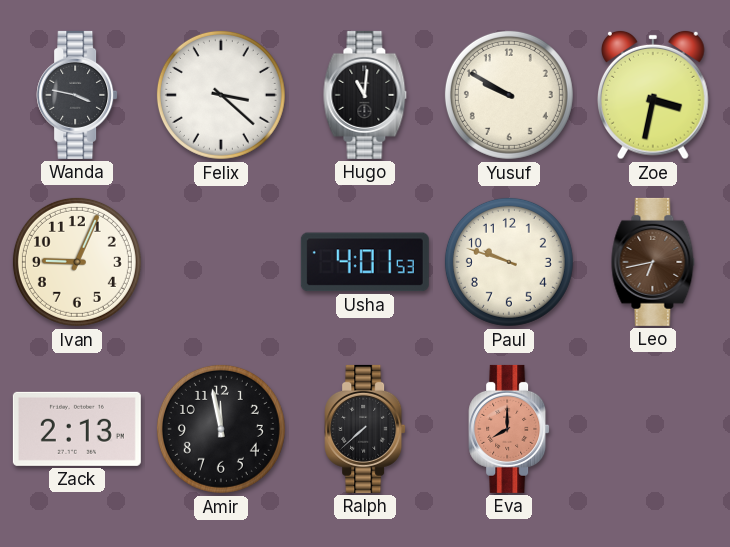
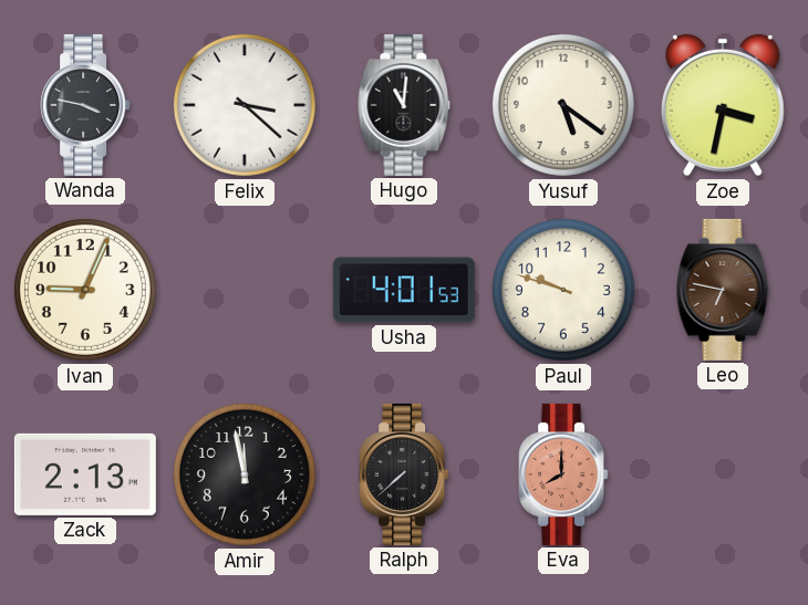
Yusuf: 9:50 -> 5:21 (563, 105)
Leo: 6:43 -> 6:47 (723, 290)
